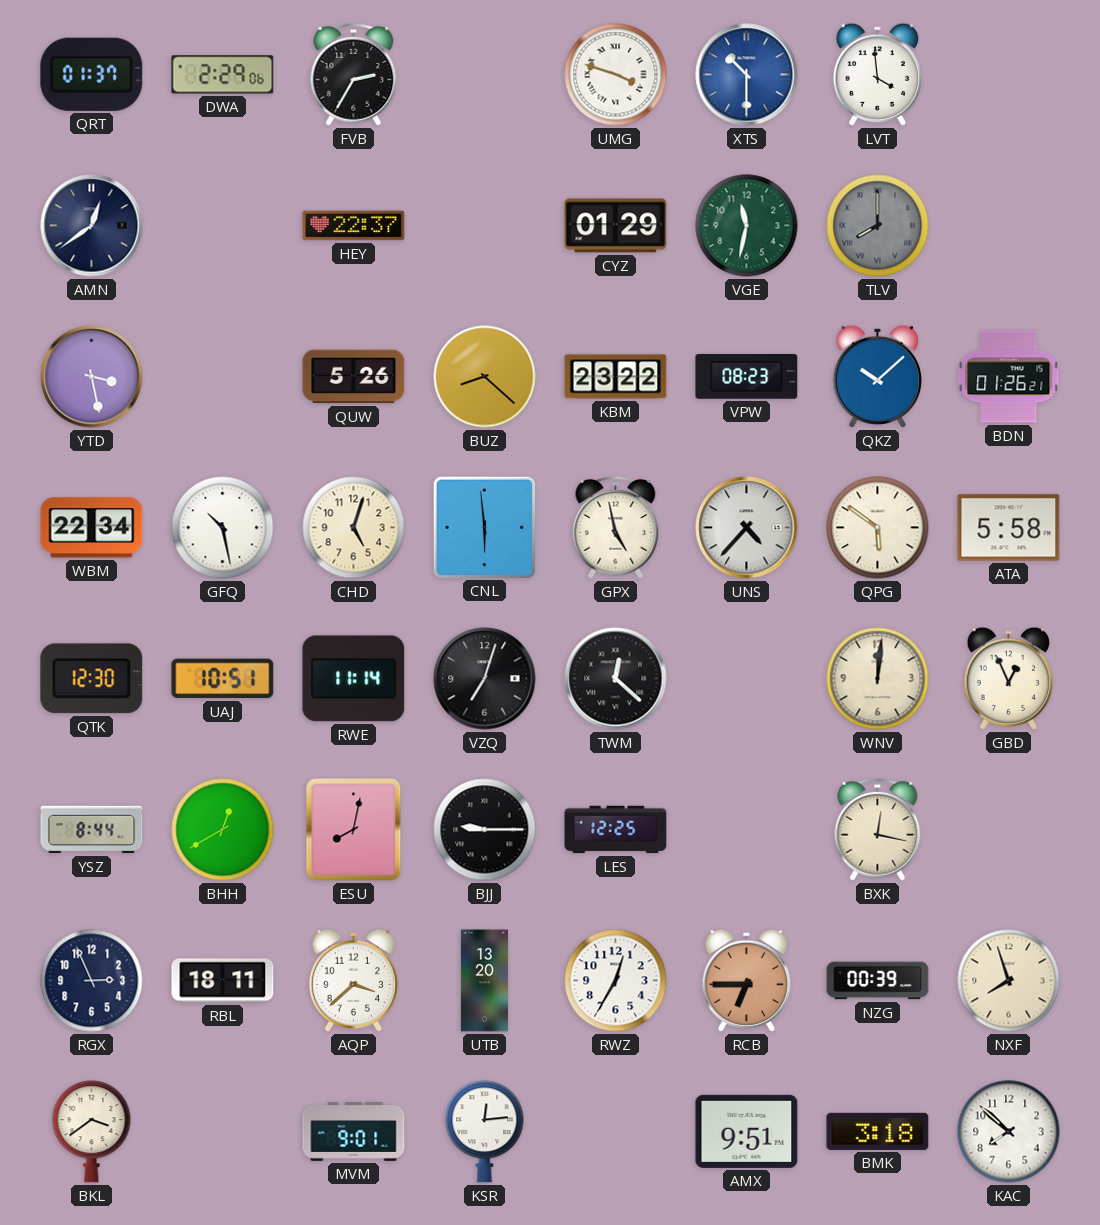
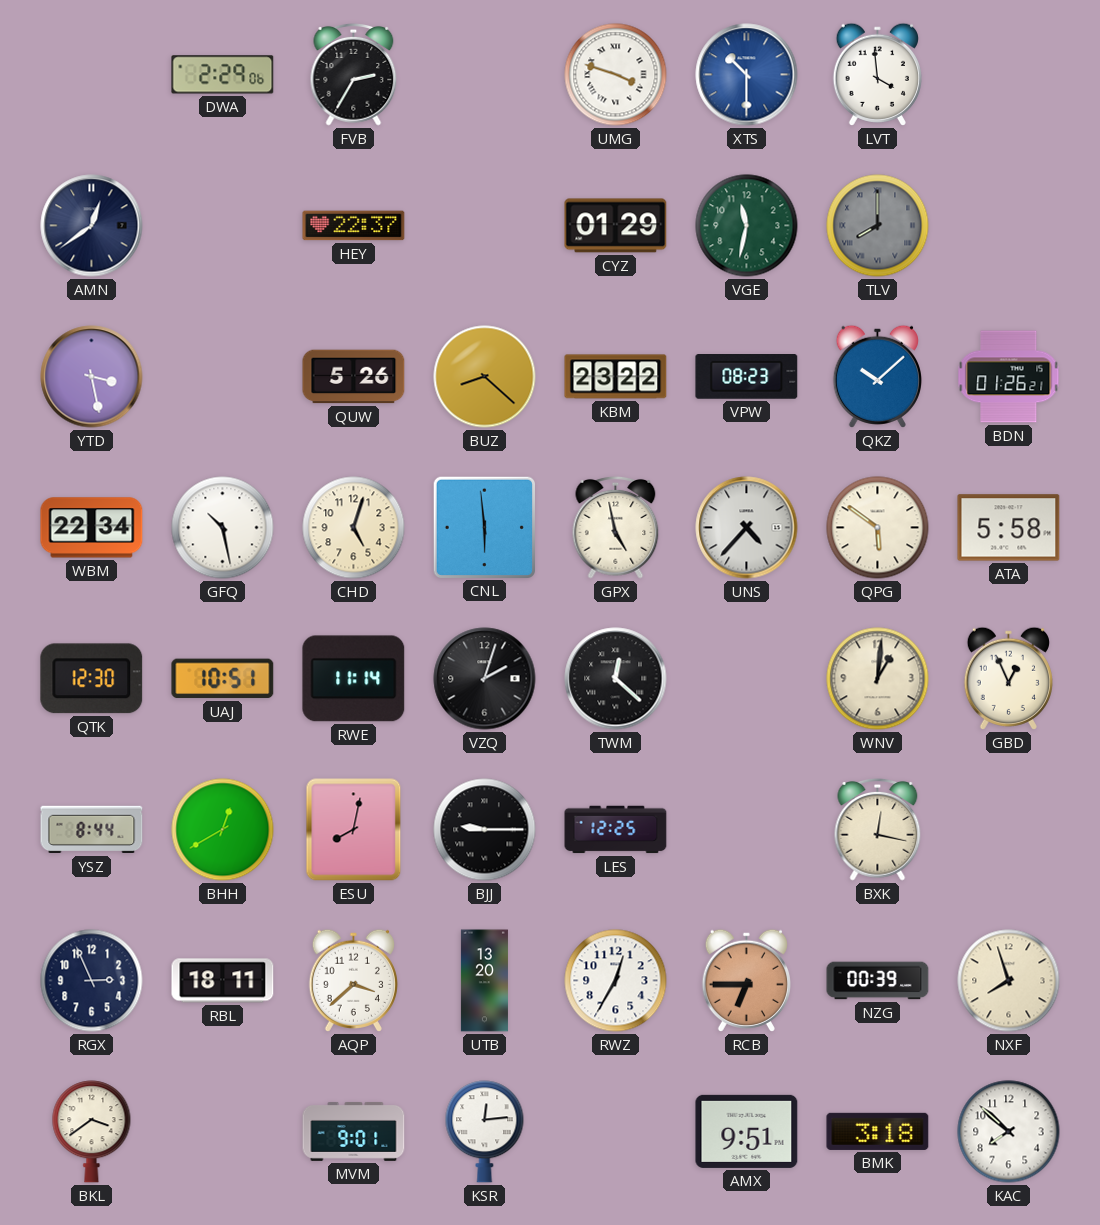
QRT: 01:37 -> none (92, 74)
VZQ: 7:03 -> 2:03 (485, 679)
WNV: 12:01 -> 1:01 (878, 679)
